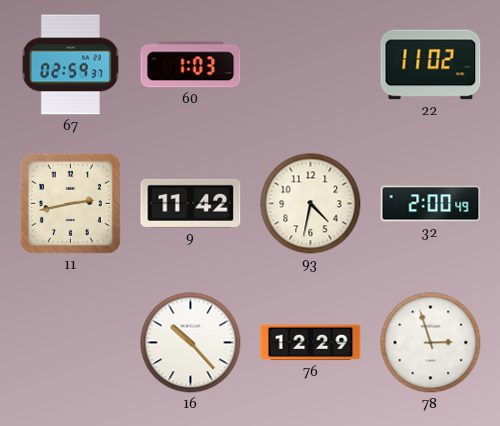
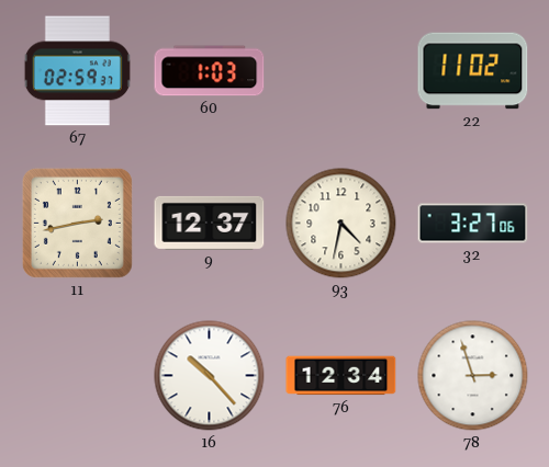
9: 11:42 -> 12:37 (210, 223)
32: 2:00 -> 3:27 (473, 224)
76: 12:29 -> 12:34 (341, 376)
